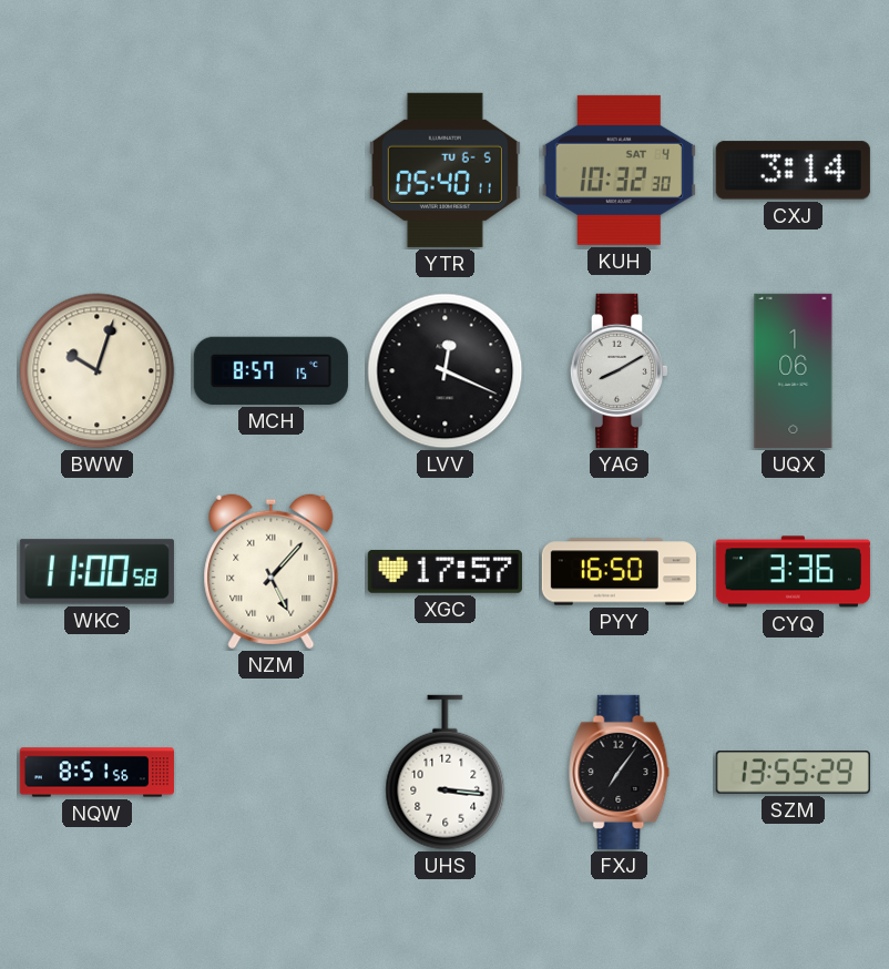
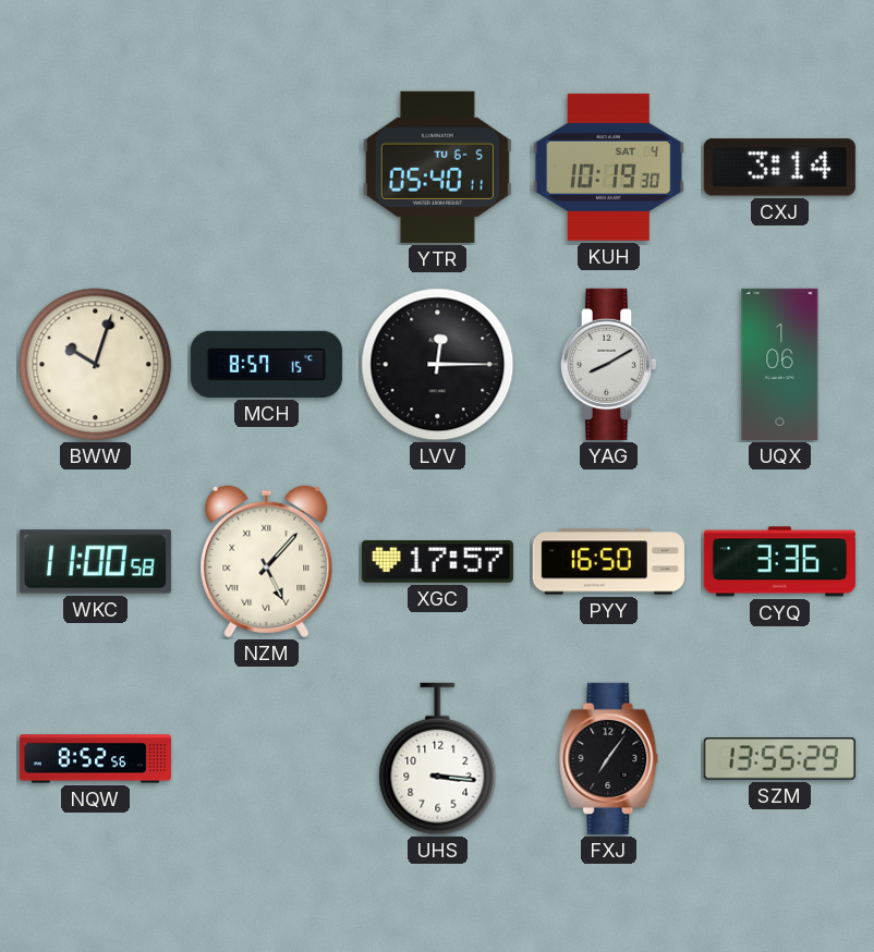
KUH: 10:32 -> 10:19 (608, 167)
LVV: 12:19 -> 12:15 (438, 365)
NQW: 8:51 -> 8:52 (95, 759)
